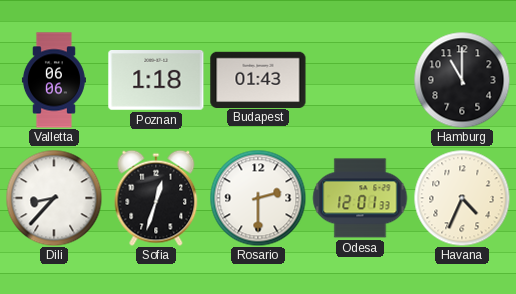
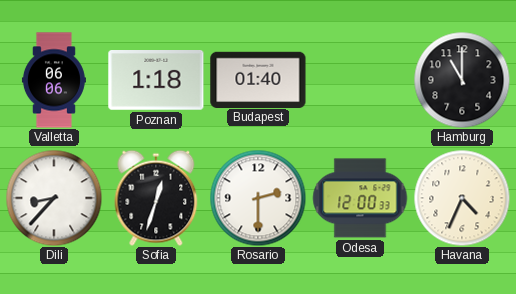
Budapest: 01:43 -> 01:40 (258, 79)
Odesa: 12:01 -> 12:00 (360, 198)
